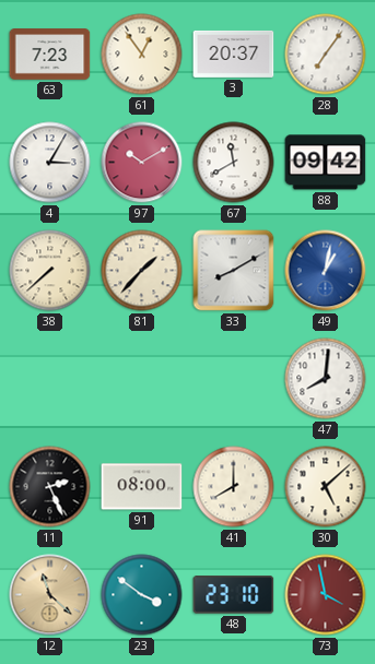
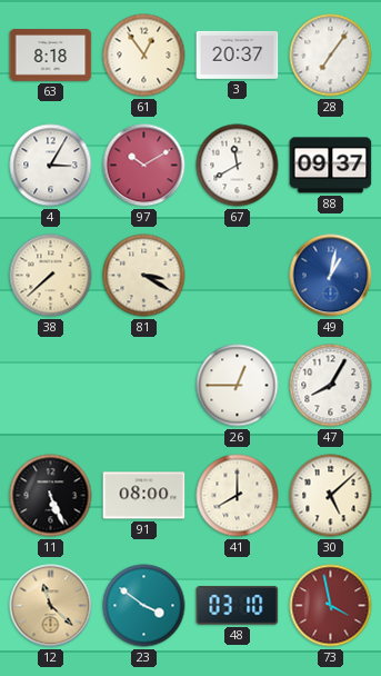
63: 7:23 -> 8:18 (51, 56)
88: 09:42 -> 09:37 (331, 166)
81: 1:37 -> 3:20 (144, 276)
33: 8:10 -> none (234, 271)
26: none -> 12:45 (238, 386)
47: 8:01 -> 8:05 (331, 386)
11: 2:26 -> 5:26 (51, 496)
48: 23:10 -> 03:10 (238, 606)
